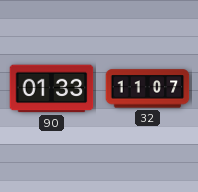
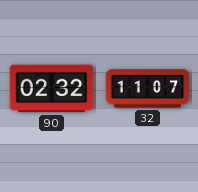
90: 01:33 -> 02:32 (52, 89)
